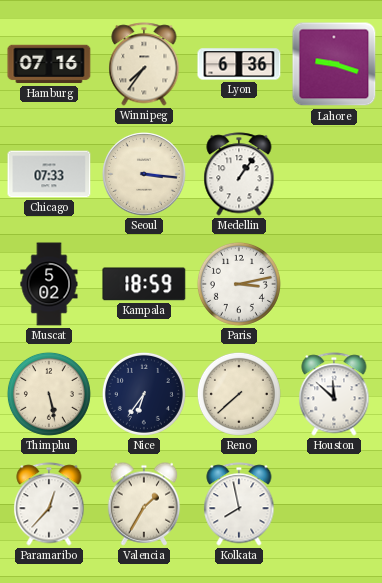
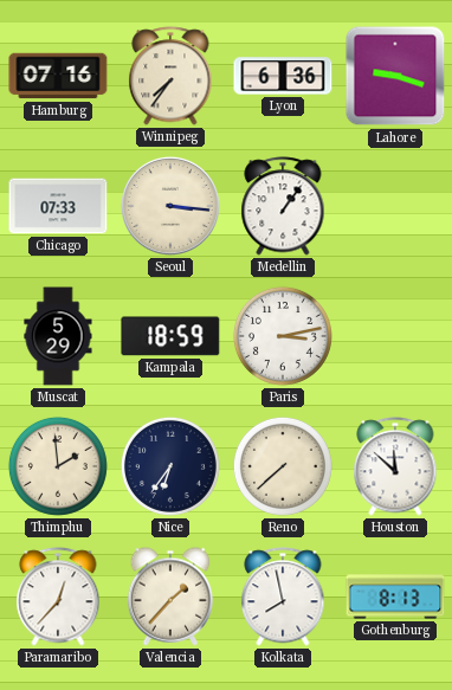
Muscat: 5:02 -> 5:29 (58, 336)
Thimphu: 5:28 -> 1:59 (58, 466)
Valencia: 1:35 -> 1:37 (170, 597)
Gothenburg: none -> 8:13 (395, 597)
